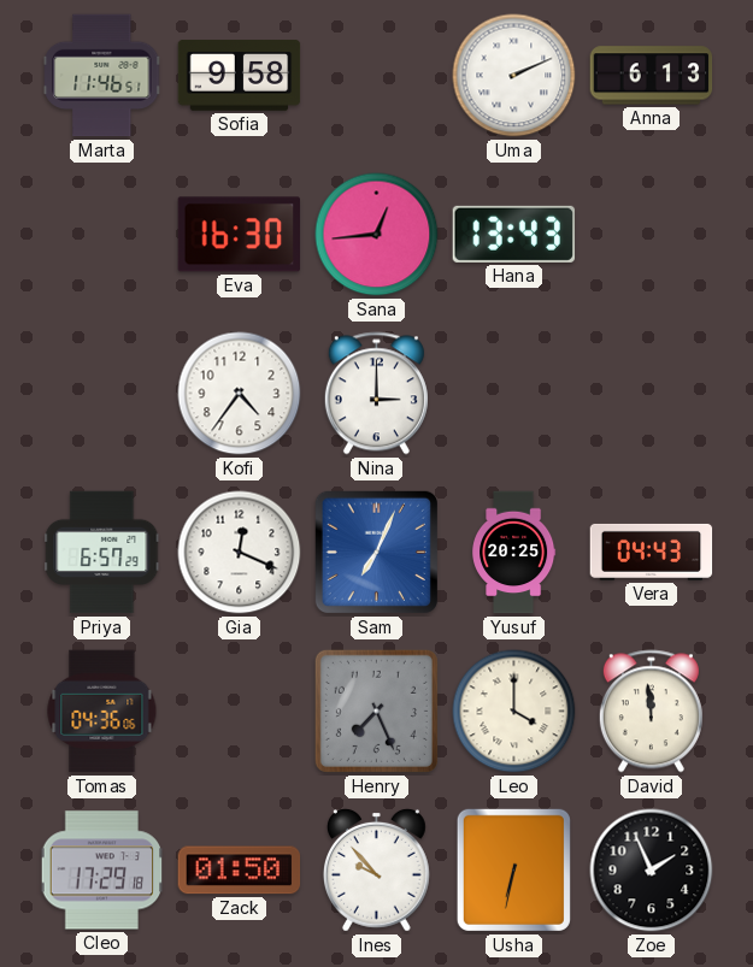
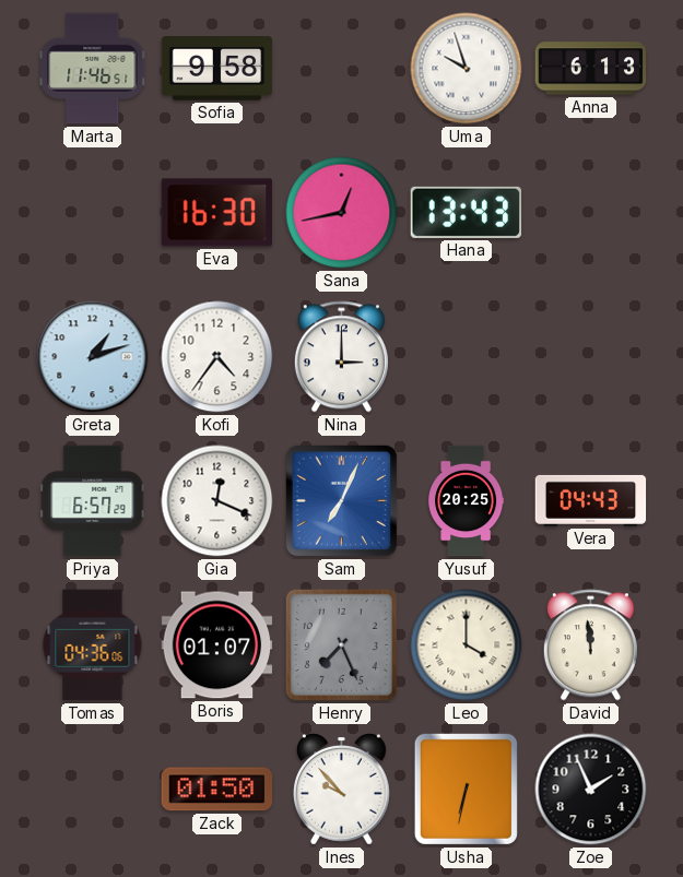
Uma: 2:11 -> 9:57 (467, 69)
Sana: 12:44 -> 12:43 (342, 213)
Greta: none -> 1:12 (93, 357)
Boris: none -> 01:07 (217, 645)
Cleo: 17:29 -> none (102, 871)
